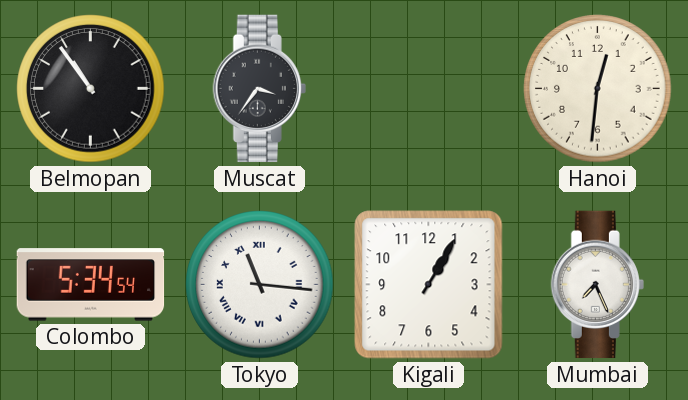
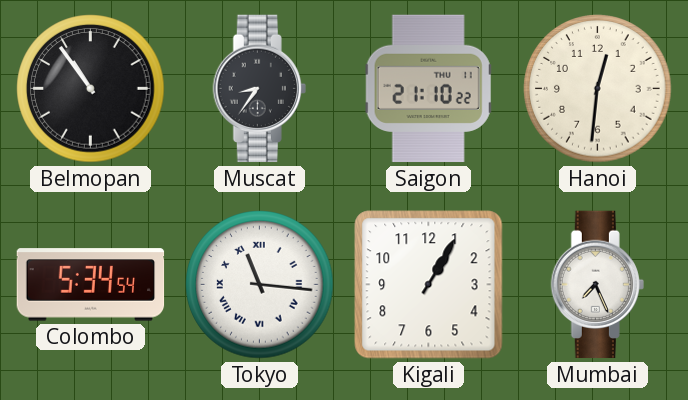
Muscat: 3:36 -> 8:36 (259, 89)
Saigon: none -> 21:10 (429, 89)
